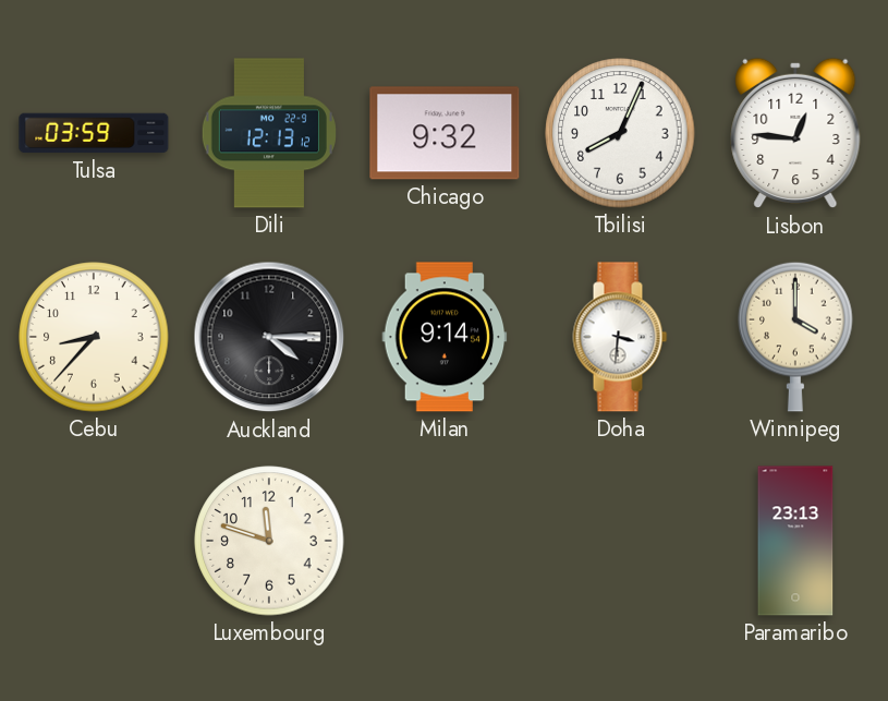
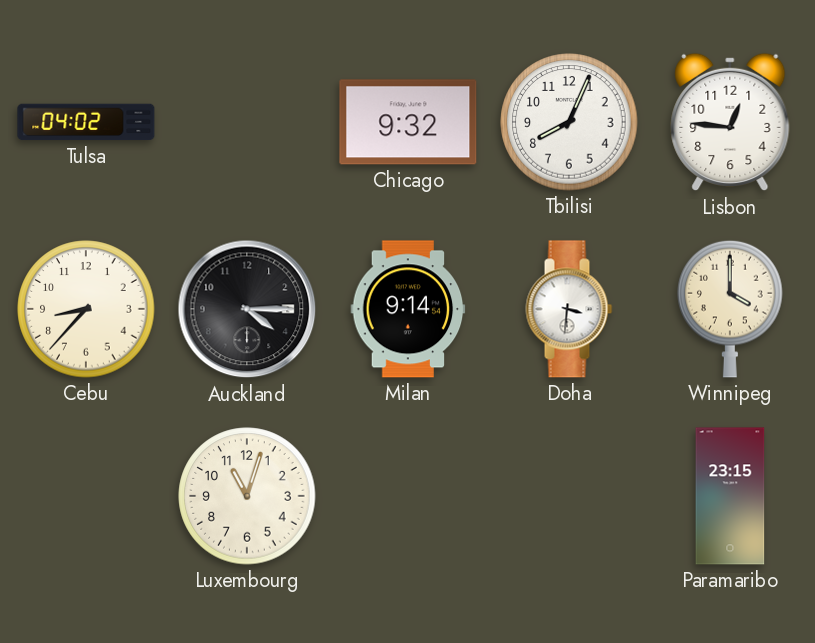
Tulsa: 03:59 -> 04:02 (86, 122)
Dili: 12:13 -> none (269, 133)
Luxembourg: 11:48 -> 11:03 (247, 496)
Paramaribo: 23:13 -> 23:15 (730, 496)
